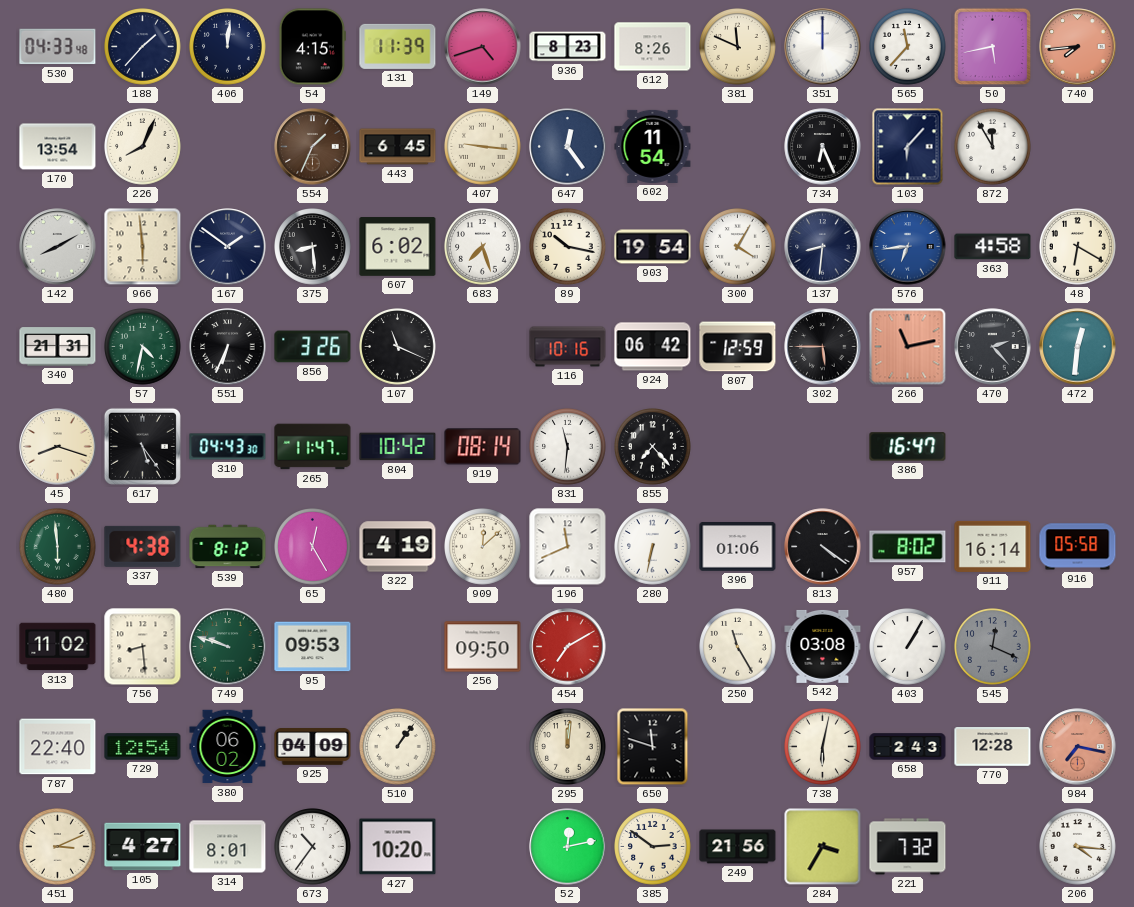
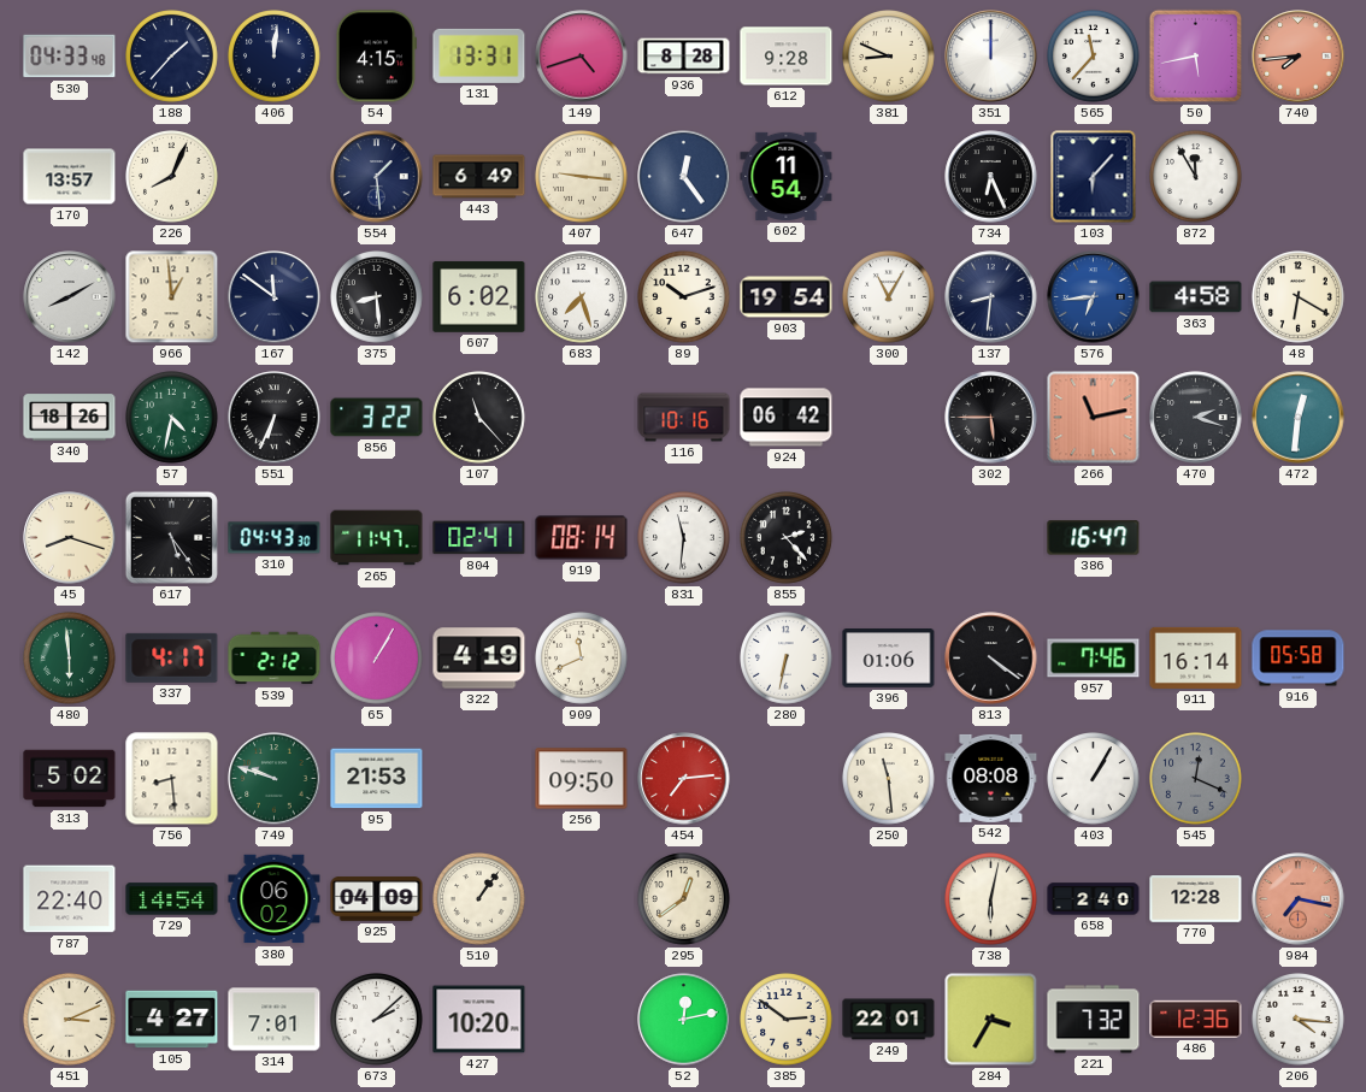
131: 11:39 -> 13:31 (479, 55)
936: 8:23 -> 8:28 (684, 57)
612: 8:26 -> 9:28 (787, 57)
381: 11:49 -> 8:49 (889, 57)
170: 13:54 -> 13:57 (70, 177)
554: 1:34 -> 1:29 (377, 177)
554 dial: brown -> navy (377, 177)
443: 6:45 -> 6:49 (479, 177)
966: 5:59 -> 12:59 (172, 297)
167: 1:51 -> 11:51 (275, 297)
89: 10:17 -> 10:12 (684, 297)
300: 4:05 -> 11:05 (889, 297)
340: 21:31 -> 18:26 (70, 418)
856: 3:26 -> 3:22 (377, 418)
107: 11:19 -> 11:23 (479, 418)
807: 12:59 -> none (738, 347)
470: 2:23 -> 2:18 (1196, 418)
804: 10:42 -> 02:41 (479, 538)
855: 7:23 -> 2:23 (787, 538)
337: 4:38 -> 4:17 (172, 657)
539: 8:12 -> 2:12 (275, 659)
65: 12:25 -> 1:05 (377, 659)
909: 12:08 -> 11:41 (582, 659)
196: 11:41 -> none (568, 547)
957: 8:02 -> 7:46 (1094, 659)
313: 11:02 -> 5:02 (70, 779)
95: 09:53 -> 21:53 (377, 779)
454: 7:10 -> 7:14 (684, 779)
250: 11:25 -> 11:29 (889, 779)
542: 03:08 -> 08:08 (991, 778)
729: 12:54 -> 14:54 (172, 899)
295: 12:01 -> 12:39 (684, 899)
650: 11:48 -> none (653, 747)
658: 2:43 -> 2:40 (1094, 899)
314: 8:01 -> 7:01 (275, 1020)
673: 10:36 -> 2:08 (377, 1020)
249: 21:56 -> 22:01 (889, 1020)
486: none -> 12:36 (1196, 1019)
